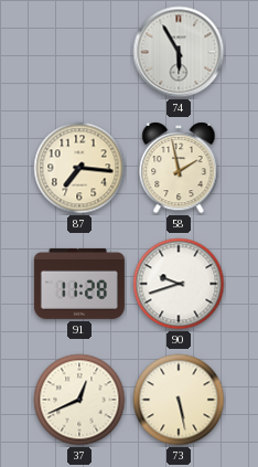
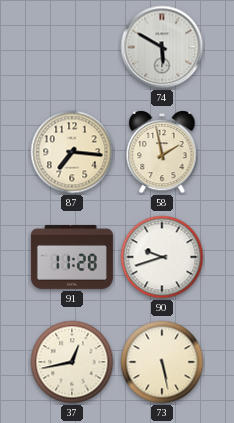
74: 5:55 -> 5:50 (162, 47)
37: 12:41 -> 12:43 (72, 362)
